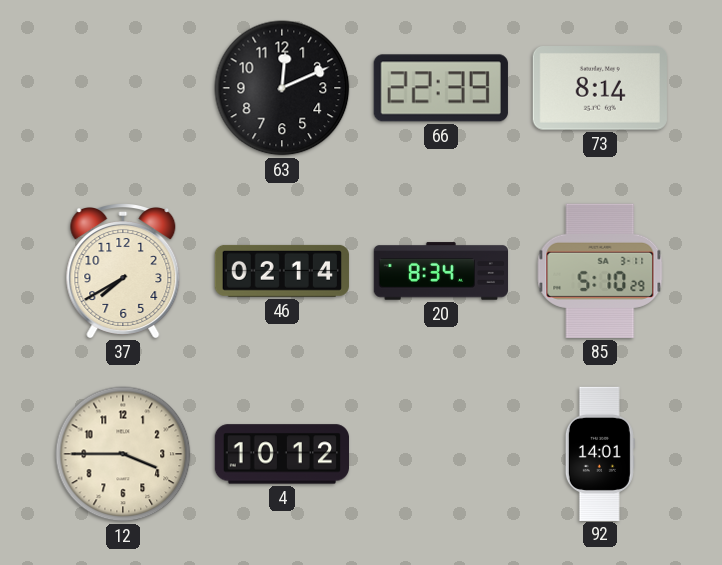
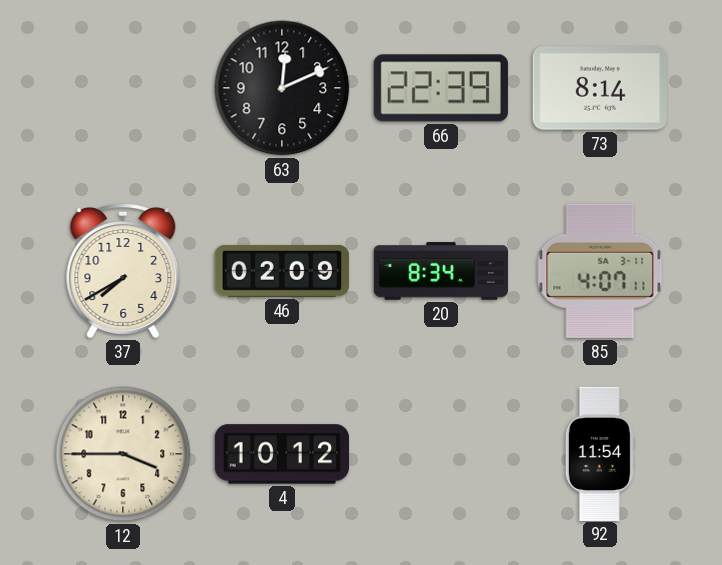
46: 02:14 -> 02:09 (282, 271)
85: 5:10 -> 4:07 (600, 271)
92: 14:01 -> 11:54 (600, 453)
